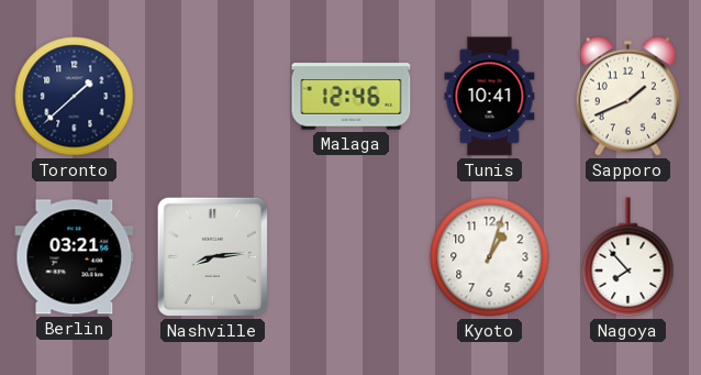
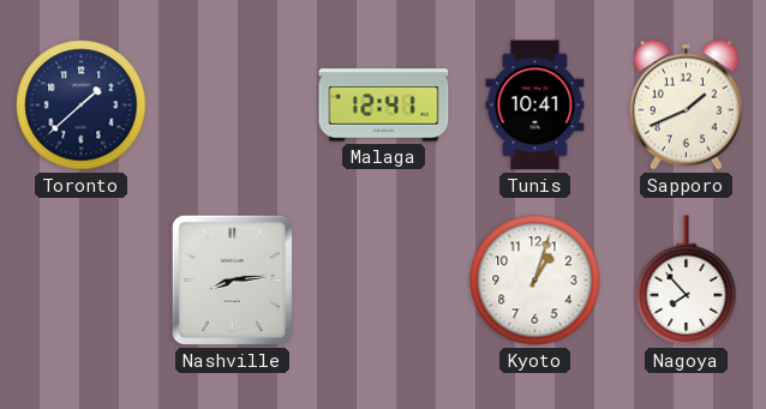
Malaga: 12:46 -> 12:41 (384, 106)
Berlin: 03:21 -> none (75, 257)
